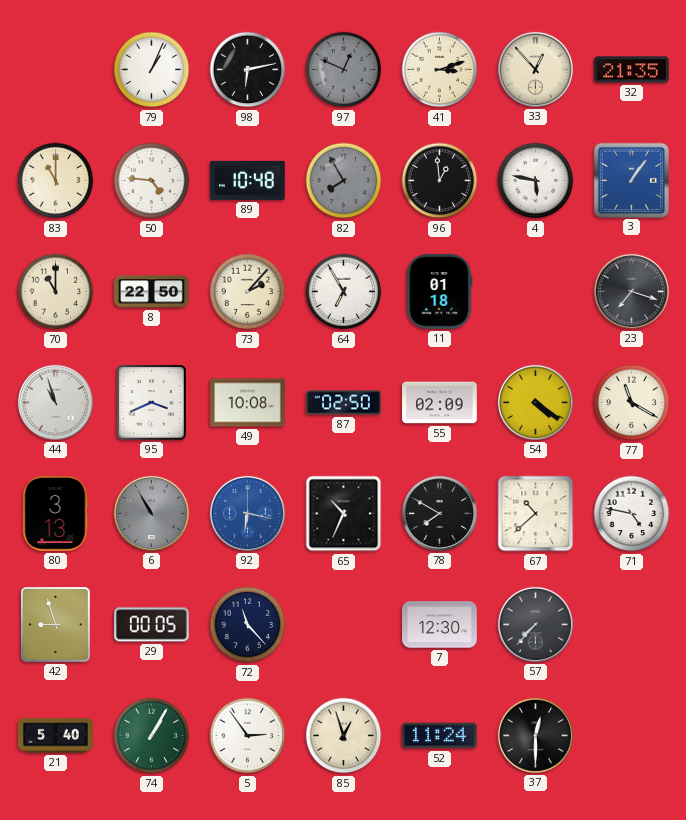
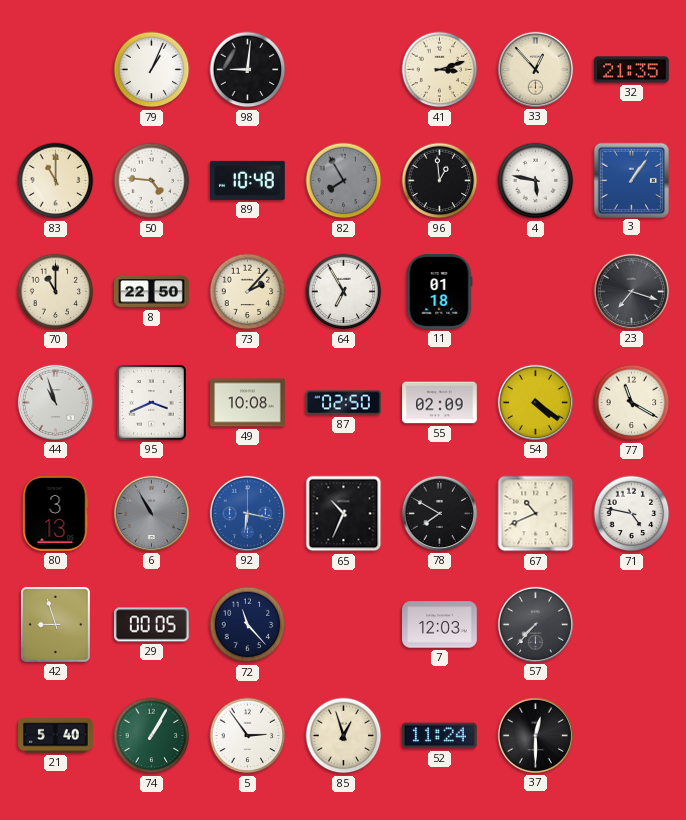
98: 6:13 -> 9:01 (248, 70)
97: 12:49 -> none (344, 70)
67: 10:38 -> 10:41 (536, 514)
7: 12:30 -> 12:03 (440, 625)
